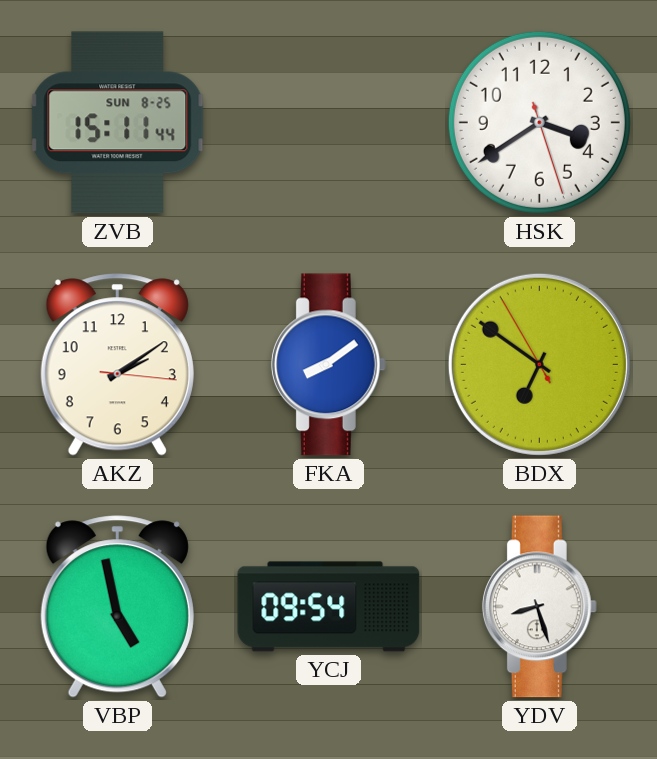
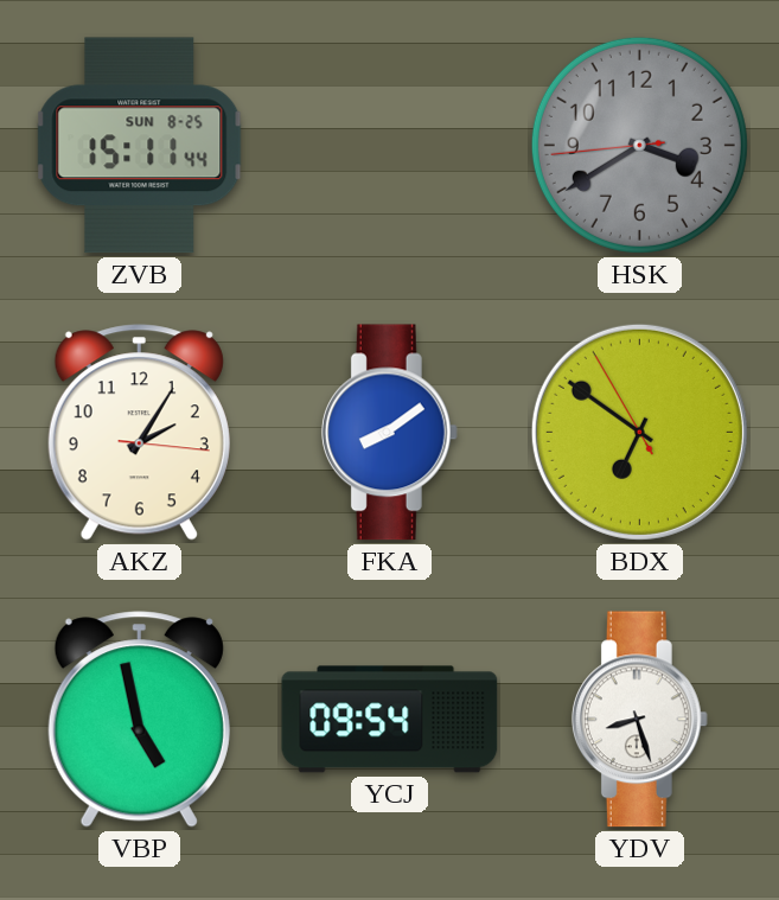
HSK: 3:39:27 -> 3:39:44 (639, 145)
HSK dial: white -> grey (639, 145)
AKZ: 2:09 -> 2:05 (139, 433)
